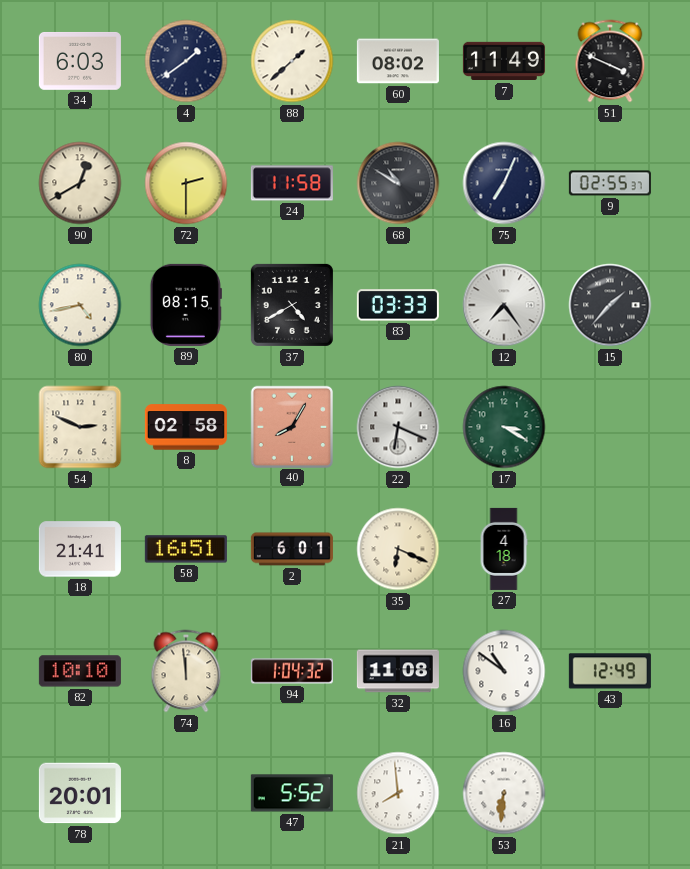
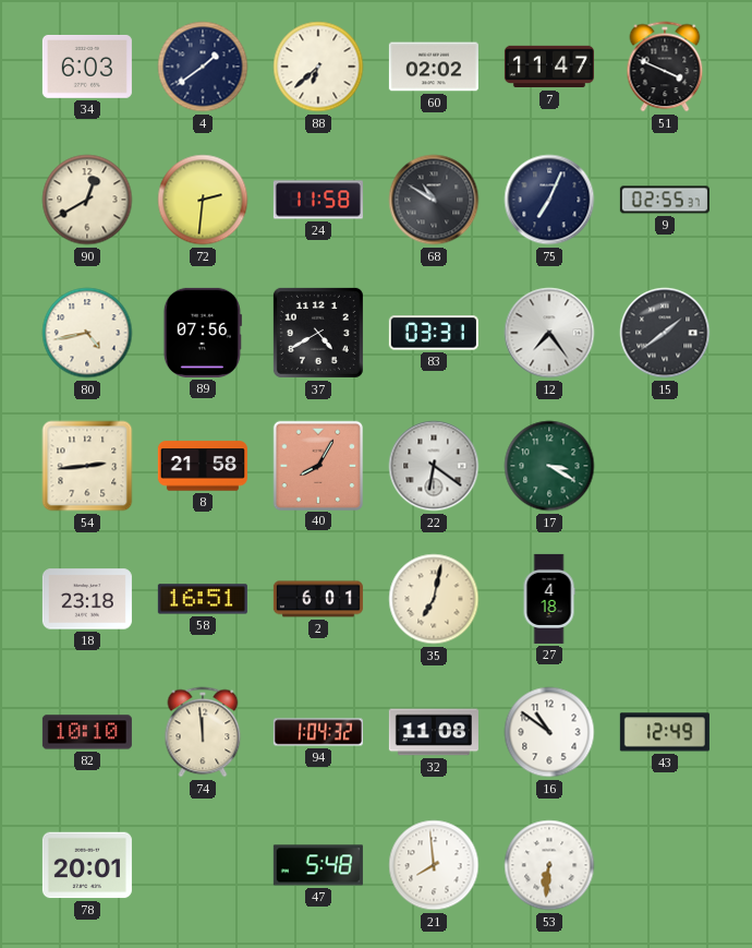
88: 1:38 -> 6:38 (318, 67)
60: 08:02 -> 02:02 (434, 67)
7: 11:49 -> 11:47 (549, 67)
72: 2:30 -> 2:31 (203, 200)
89: 08:15 -> 07:56 (203, 333)
83: 03:33 -> 03:31 (434, 333)
15: 1:37 -> 1:39 (665, 333)
54: 2:49 -> 2:44 (87, 466)
8: 02:58 -> 21:58 (203, 466)
22: 6:19 -> 6:21 (434, 466)
18: 21:41 -> 23:18 (87, 599)
35: 6:19 -> 7:02 (434, 599)
47: 5:52 -> 5:48 (318, 865)
